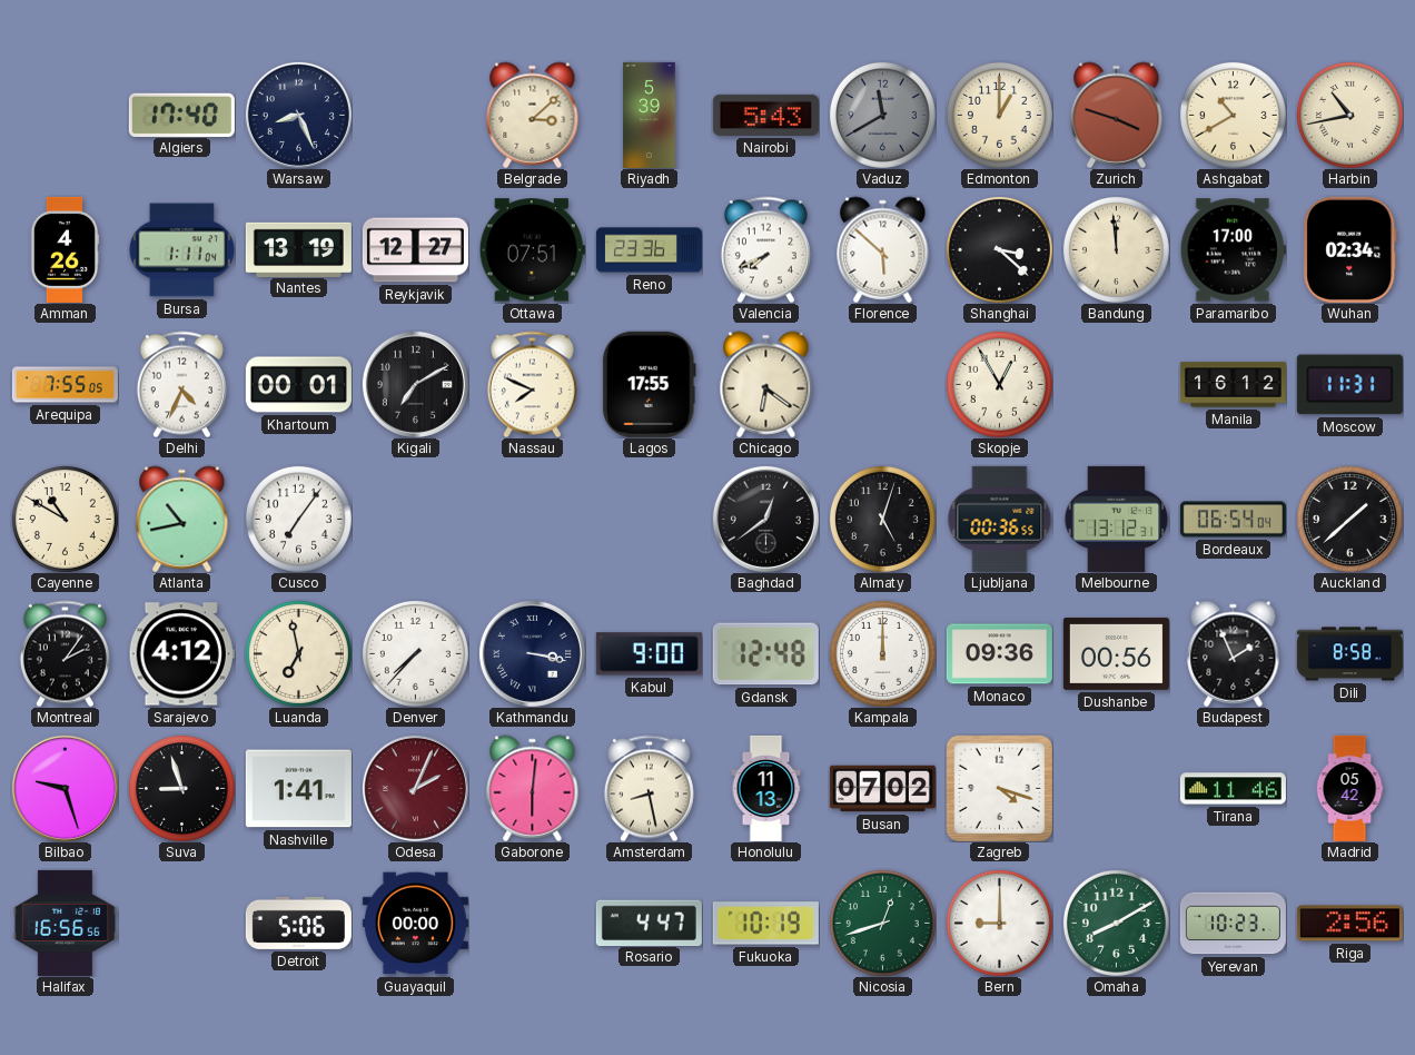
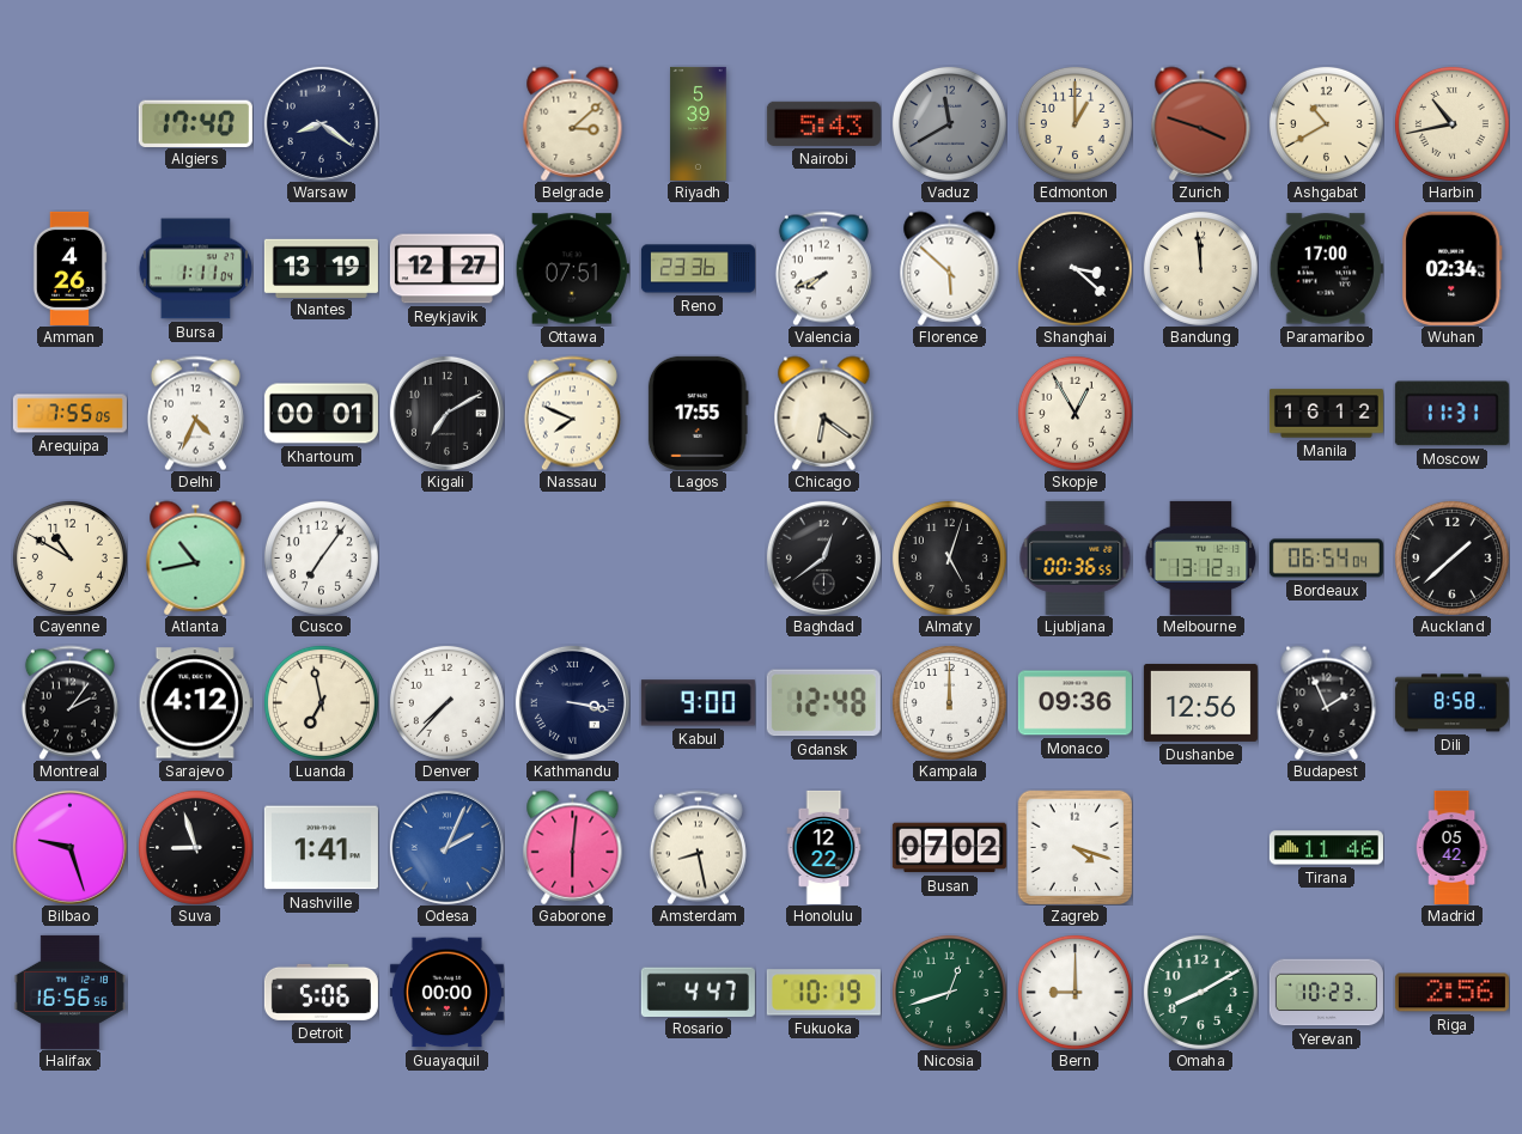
Warsaw: 8:26 -> 8:21 (321, 123)
Dushanbe: 00:56 -> 12:56 (1200, 702)
Odesa dial: burgundy -> blue (446, 847)
Honolulu: 11:13 -> 12:22 (824, 847)
